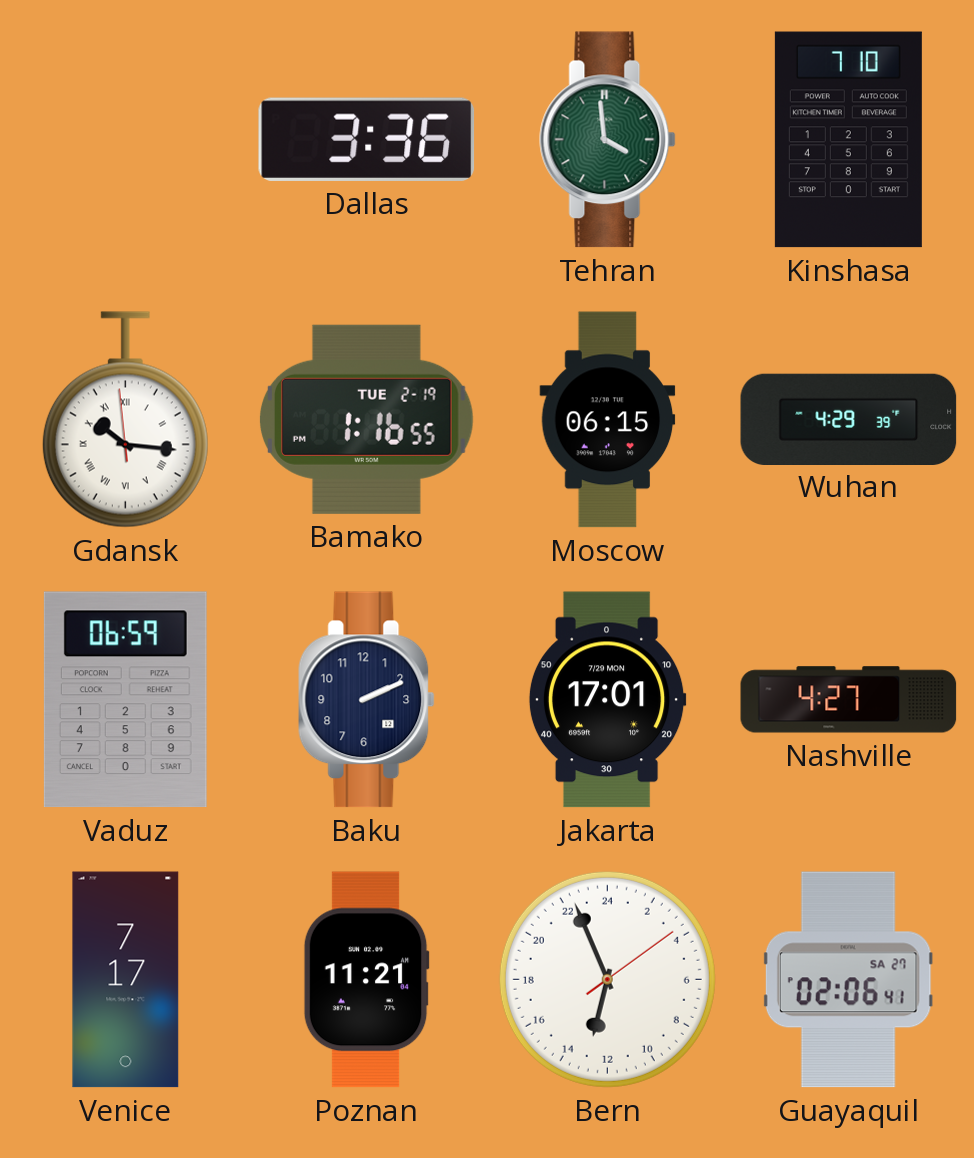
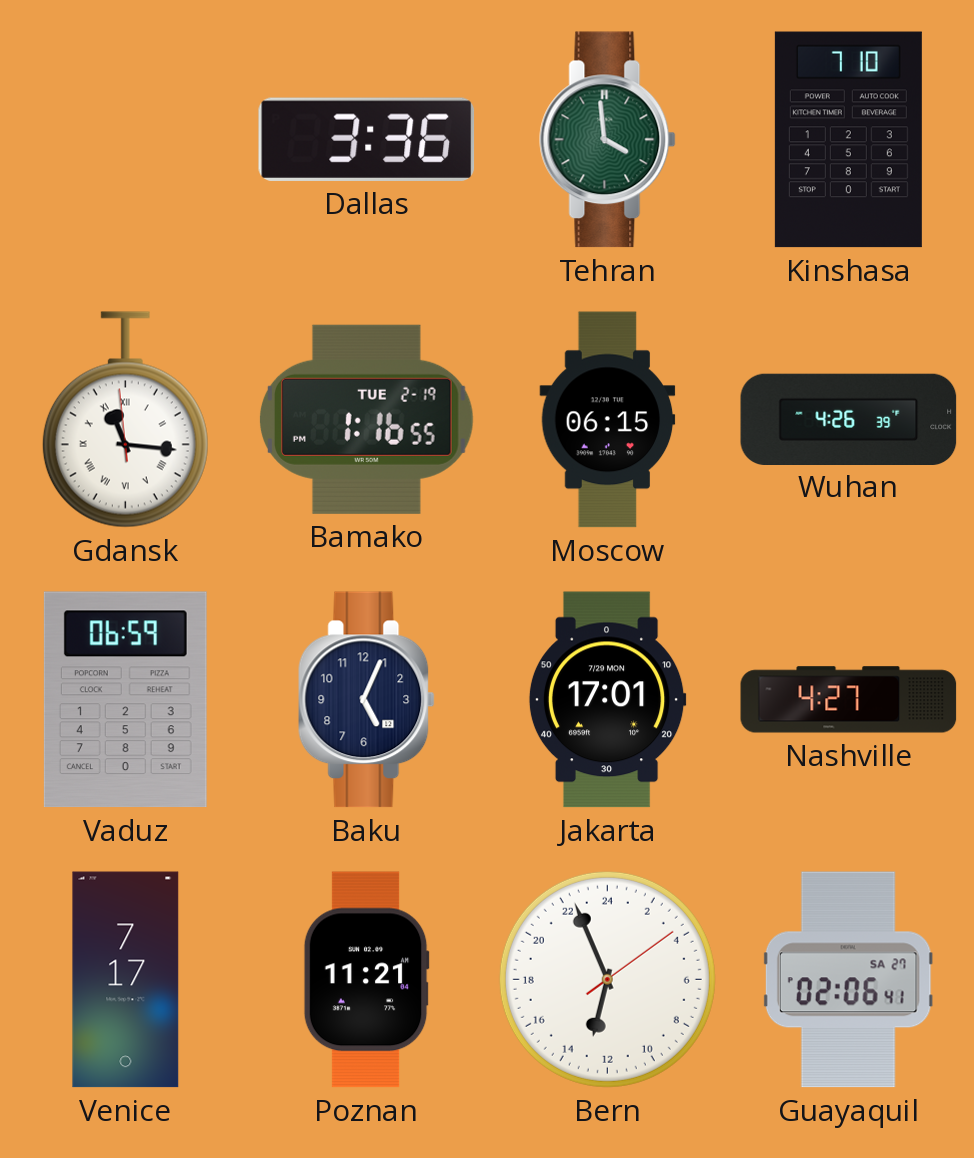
Gdansk: 10:15 -> 11:15 (125, 420)
Wuhan: 4:29 -> 4:26 (849, 419)
Baku: 2:11 -> 5:04 (367, 700)
